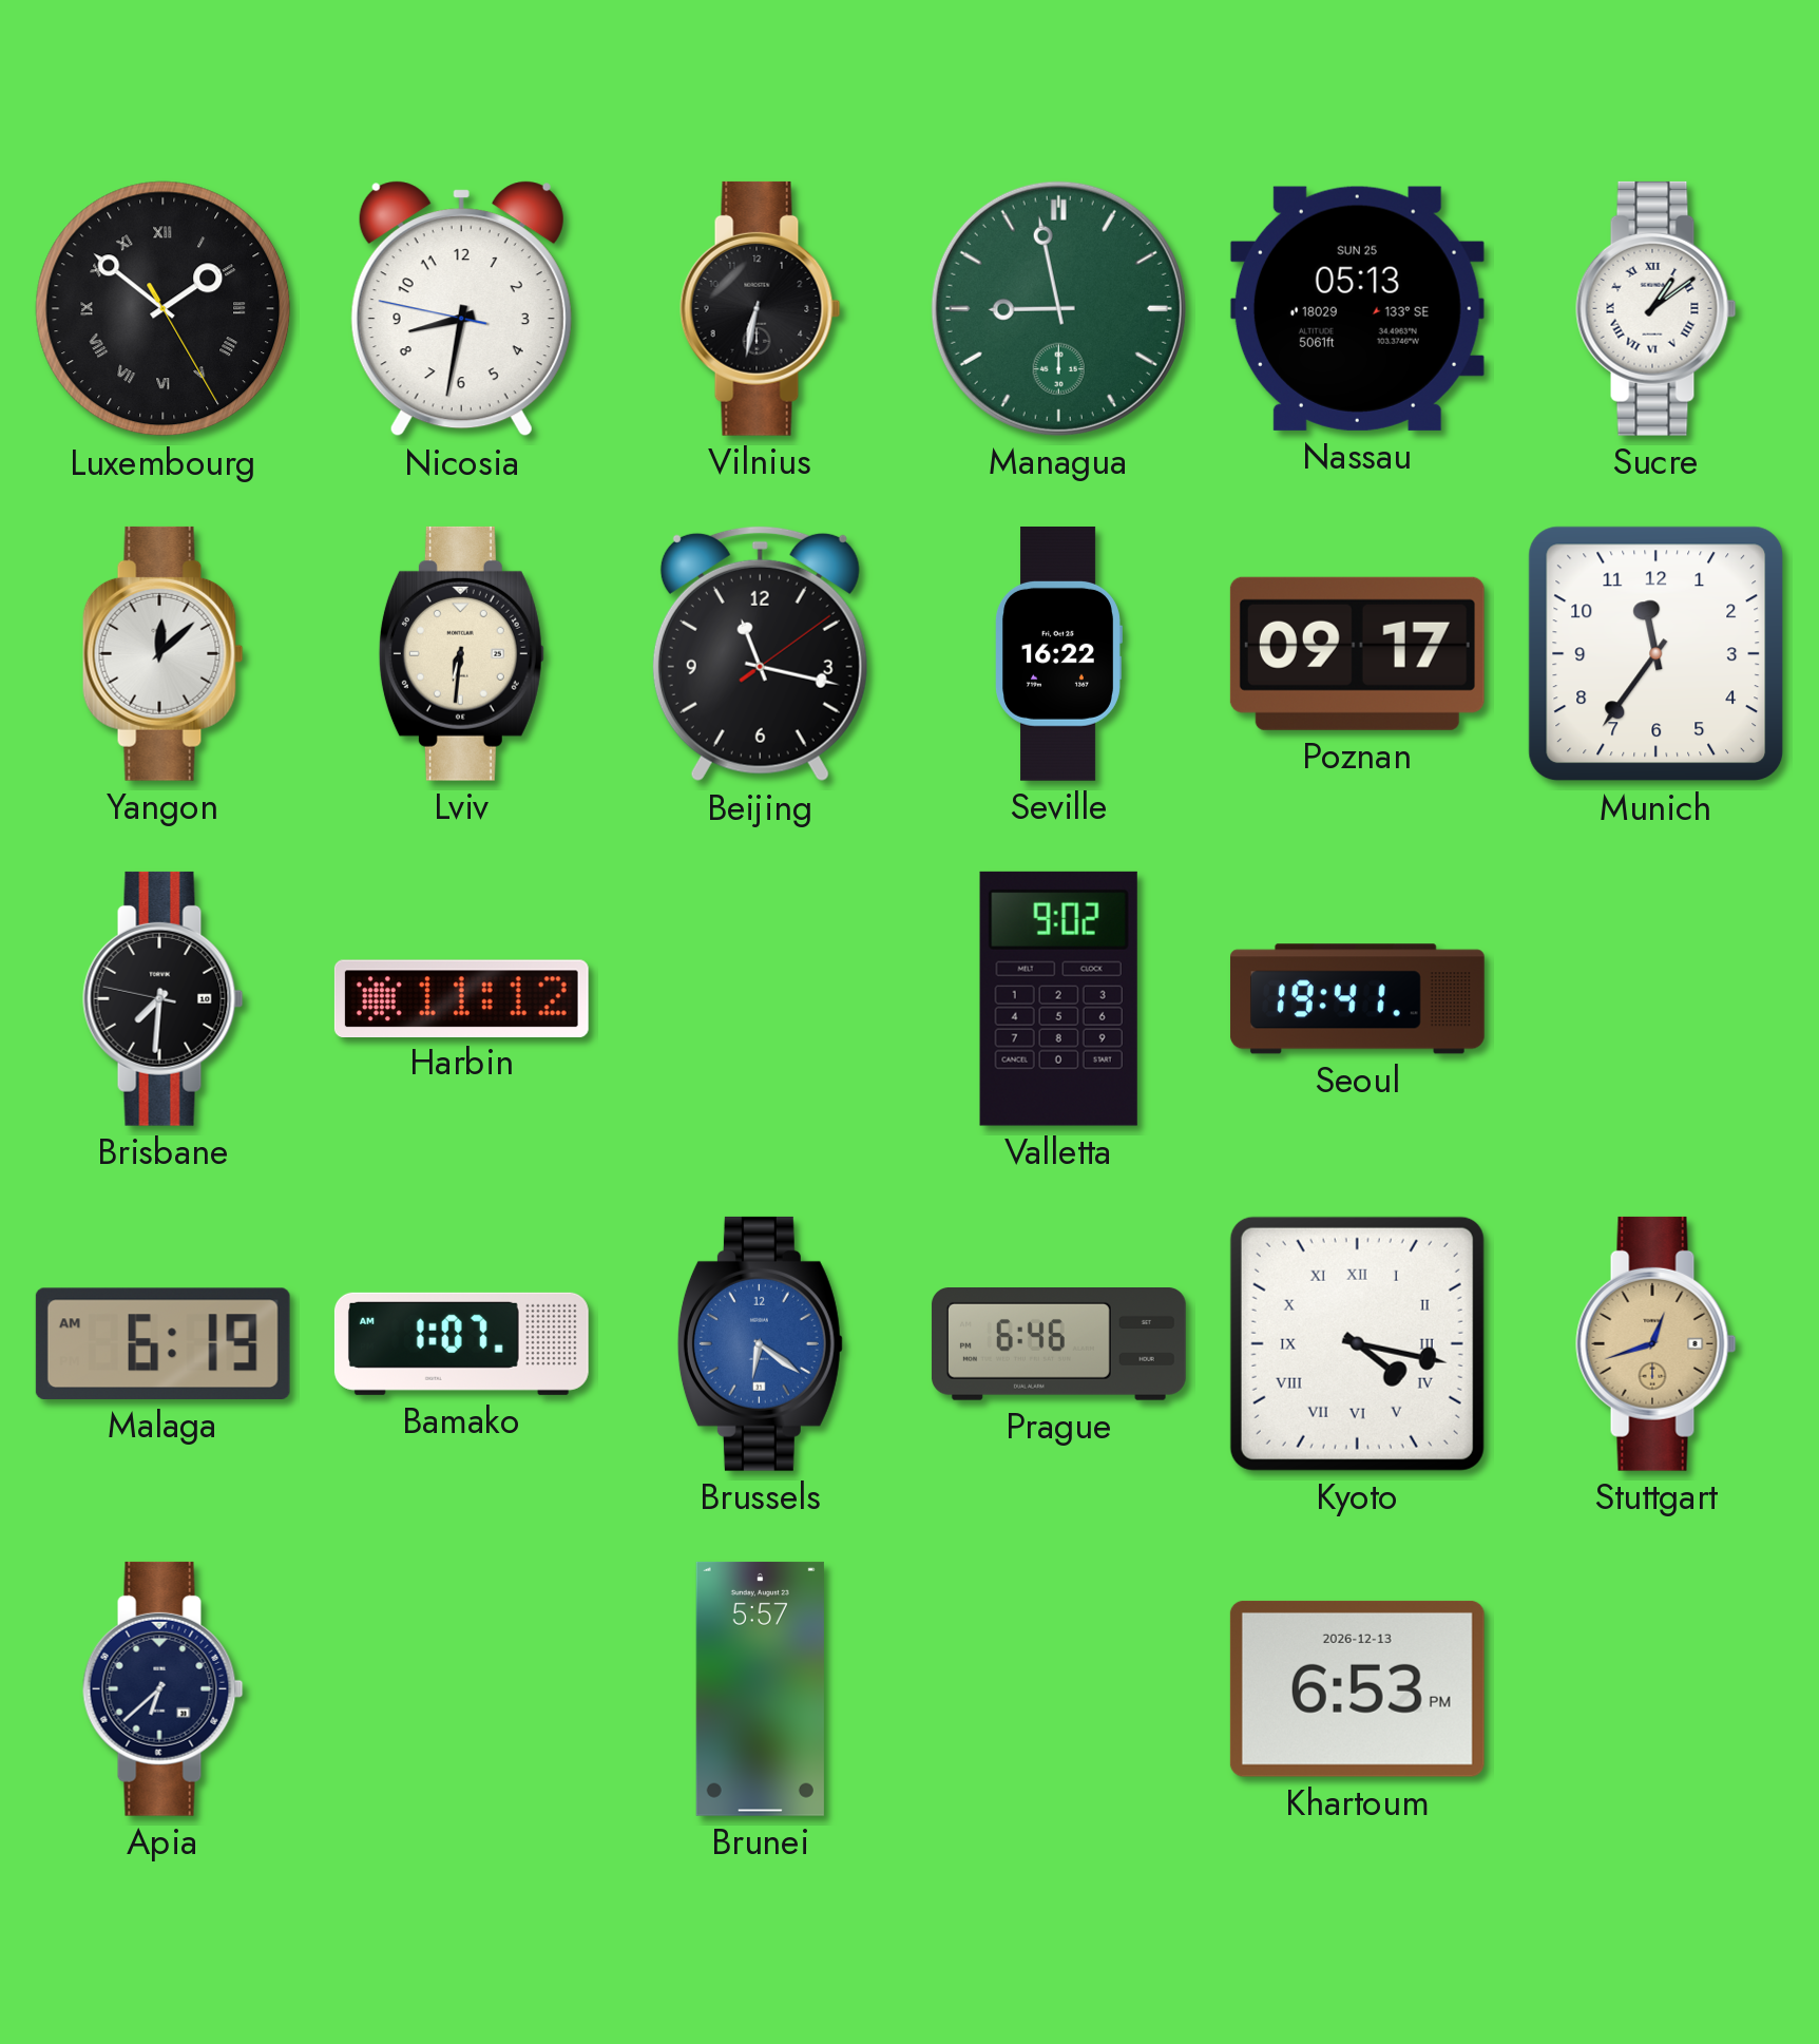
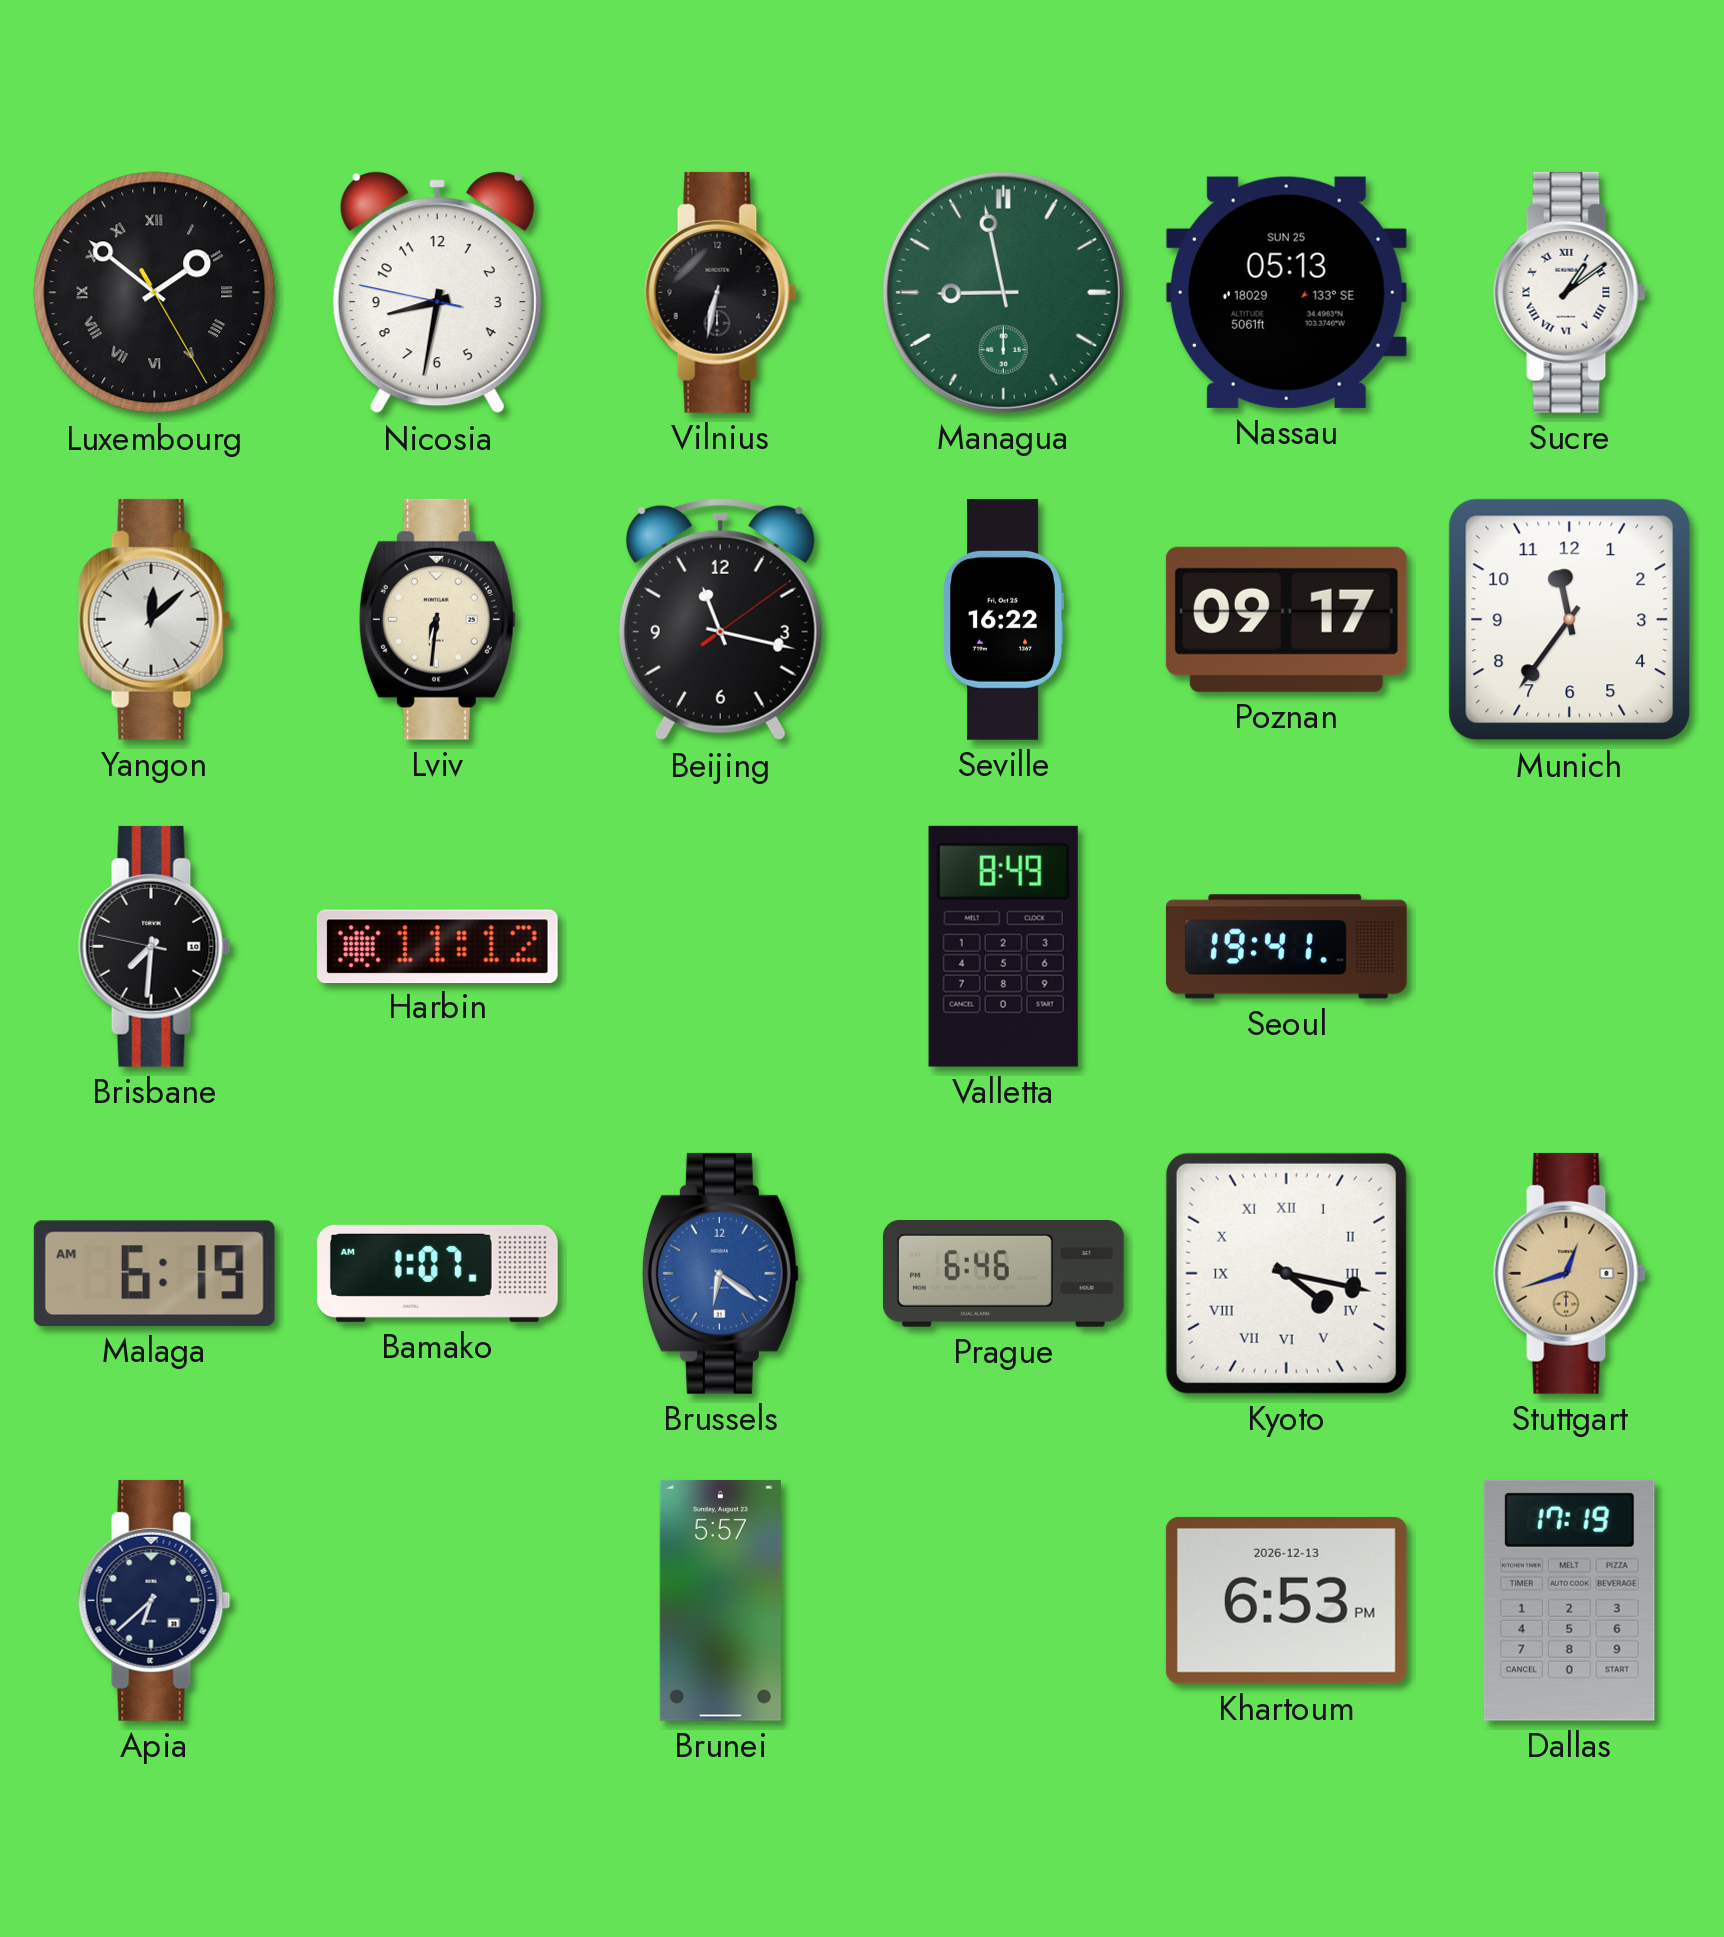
Valletta: 9:02 -> 8:49 (1003, 946)
Dallas: none -> 17:19 (1569, 1600)
